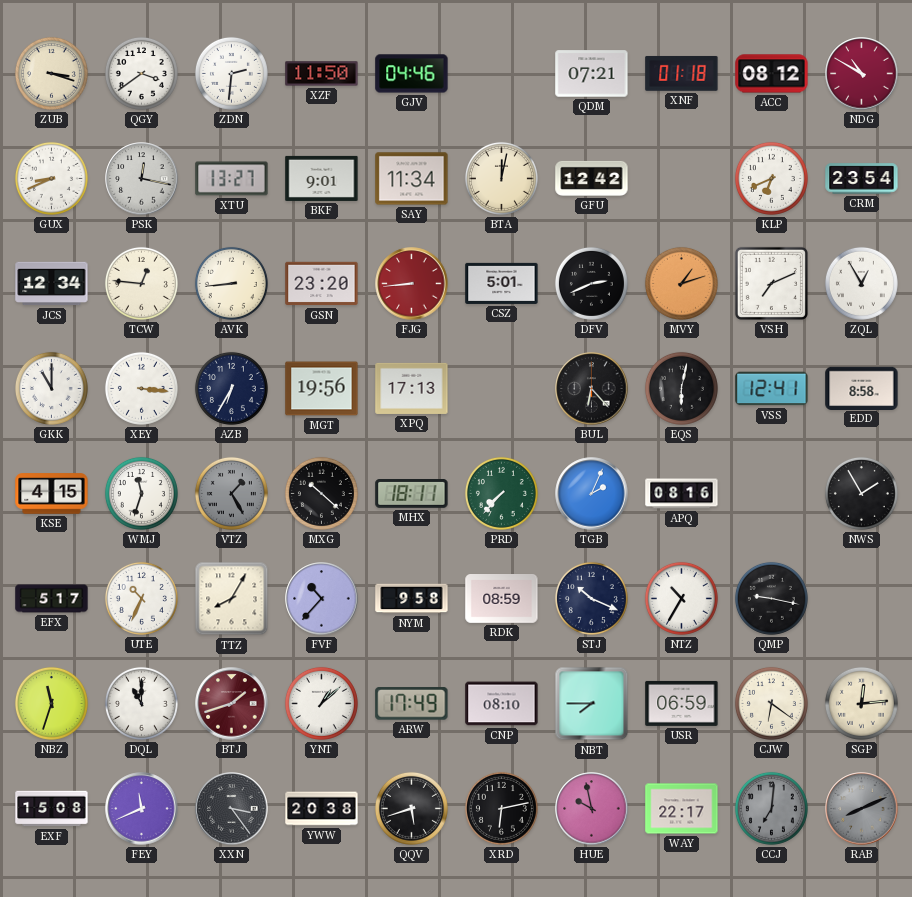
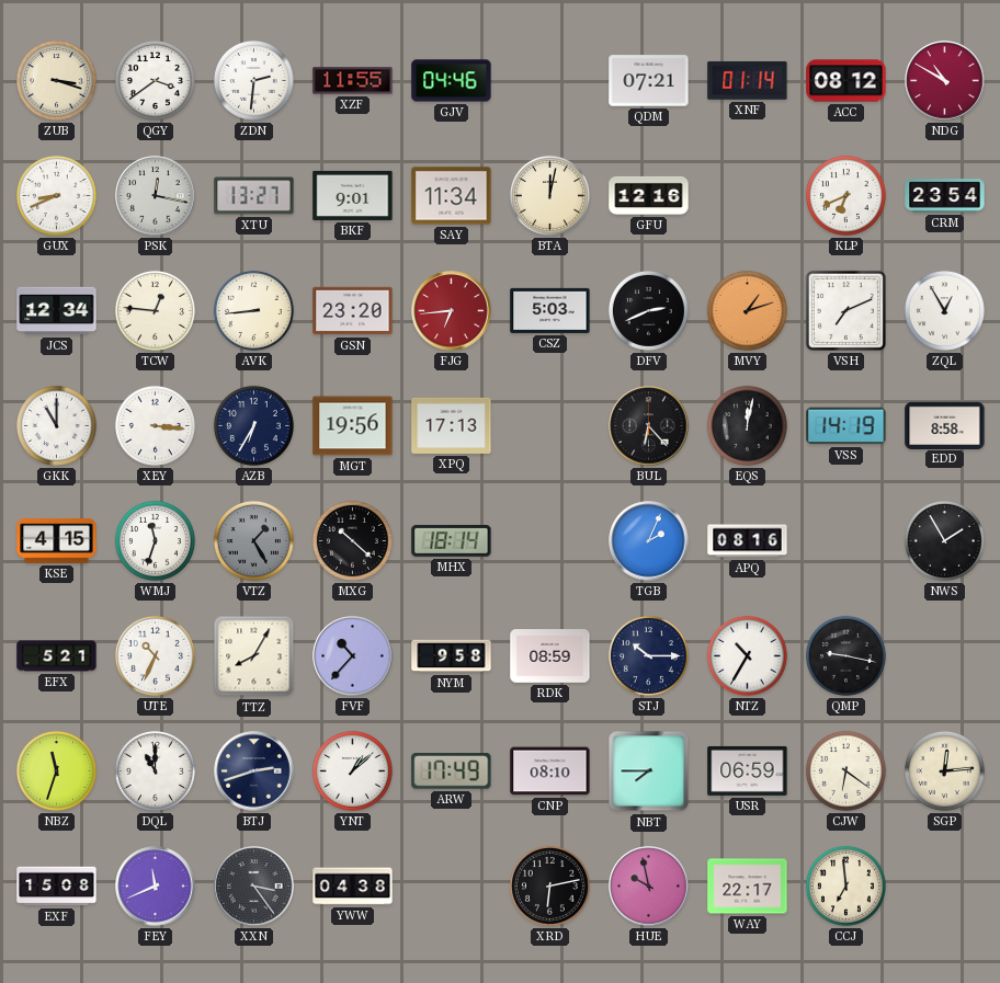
XZF: 11:50 -> 11:55 (353, 81)
XNF: 01:18 -> 01:14 (748, 80)
GFU: 12:42 -> 12:16 (649, 195)
FJG: 8:44 -> 6:44 (452, 311)
CSZ: 5:01 -> 5:03 (550, 310)
EQS: 6:02 -> 12:02 (747, 425)
VSS: 12:41 -> 14:19 (846, 426)
MHX: 18:11 -> 18:14 (452, 541)
PRD: 7:37 -> none (501, 493)
EFX: 5:17 -> 5:21 (57, 656)
STJ: 10:19 -> 10:15 (648, 655)
BTJ: 1:42 -> 2:42 (254, 771)
BTJ dial: burgundy -> navy (254, 771)
YWW: 20:38 -> 04:38 (353, 887)
QQV: 5:42 -> none (411, 808)
CCJ: 7:01 -> 6:59 (845, 885)
CCJ dial: grey -> cream (845, 885)
RAB: 8:11 -> none (862, 809)
